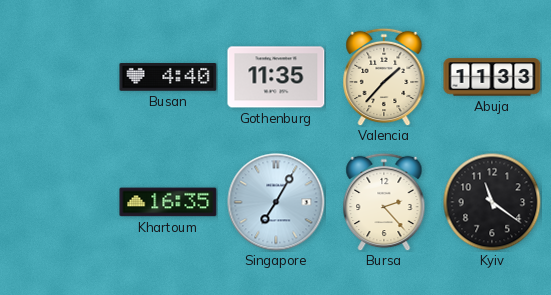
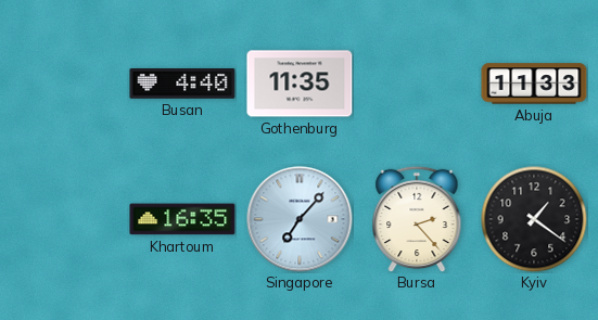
Valencia: 1:37 -> none (384, 77)
Singapore: 7:05 -> 7:07 (300, 219)
Kyiv: 11:21 -> 1:21 (534, 219)
